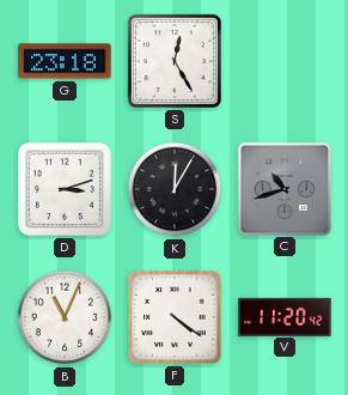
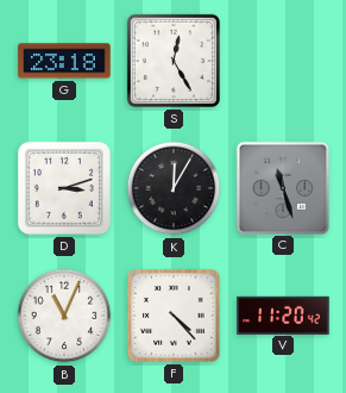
C: 10:42 -> 11:27 (282, 187)
F: 4:21 -> 4:23 (174, 316)
